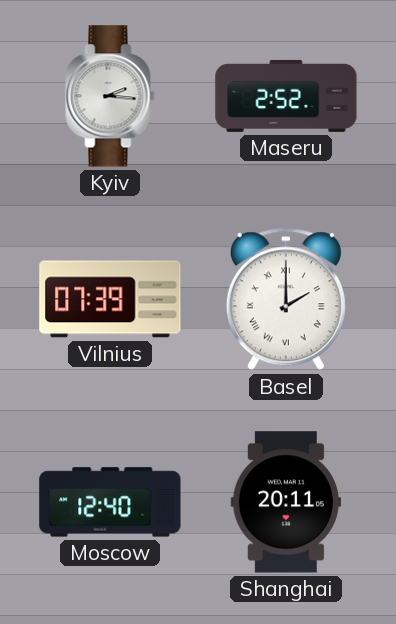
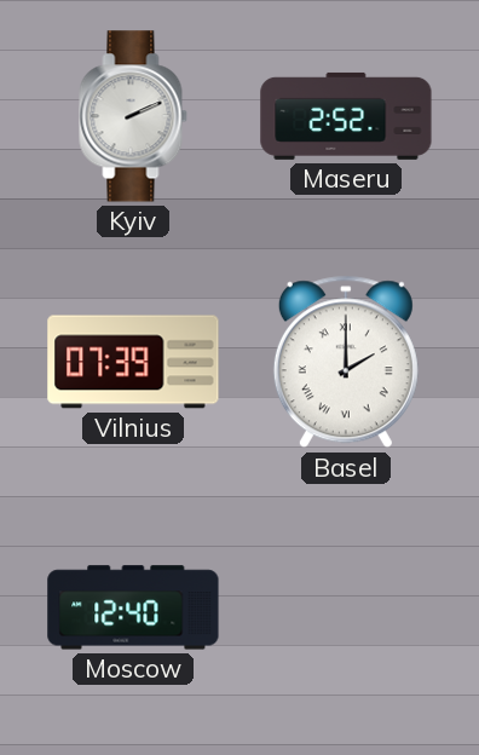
Kyiv: 2:16 -> 2:11 (133, 116)
Shanghai: 20:11 -> none (286, 502)
